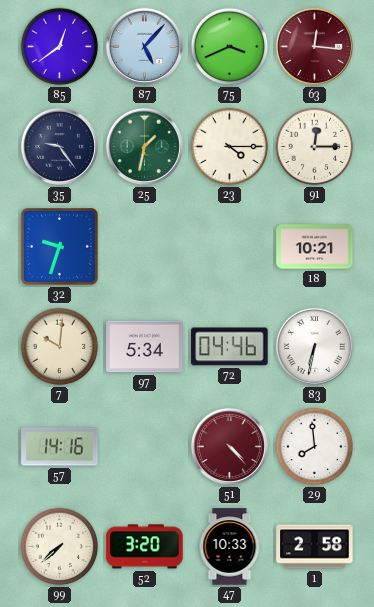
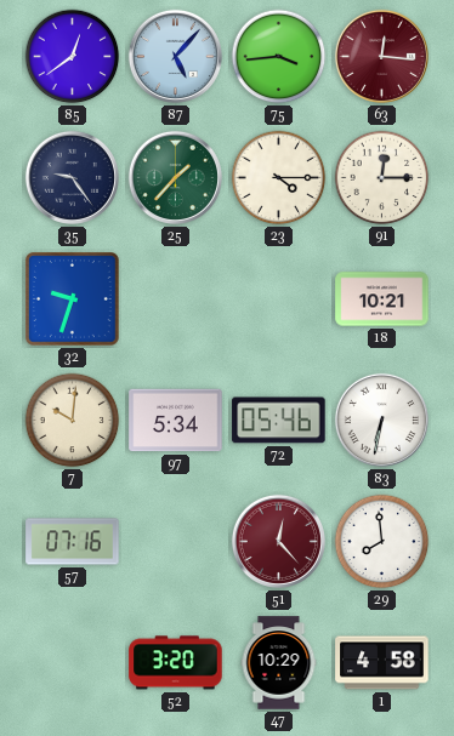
75: 3:41 -> 3:44 (279, 57)
25: 1:32 -> 1:37 (175, 177)
72: 04:46 -> 05:46 (279, 421)
57: 14:16 -> 07:16 (73, 542)
51: 4:23 -> 12:23 (278, 541)
99: 7:38 -> none (60, 547)
47: 10:33 -> 10:29 (279, 663)
1: 2:58 -> 4:58 (382, 663)
